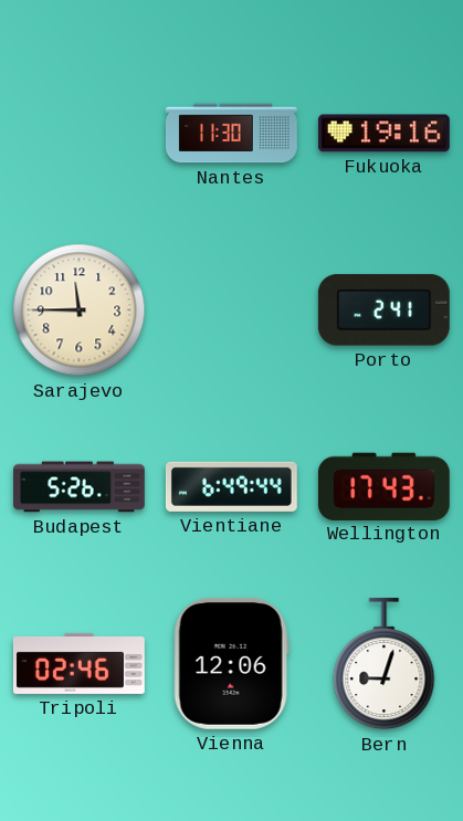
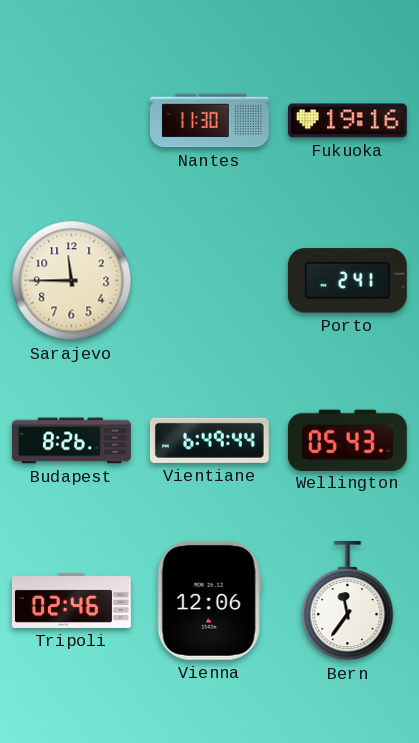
Budapest: 5:26 -> 8:26 (72, 441)
Wellington: 17:43 -> 05:43 (347, 440)
Bern: 9:03 -> 11:36 (348, 601)
